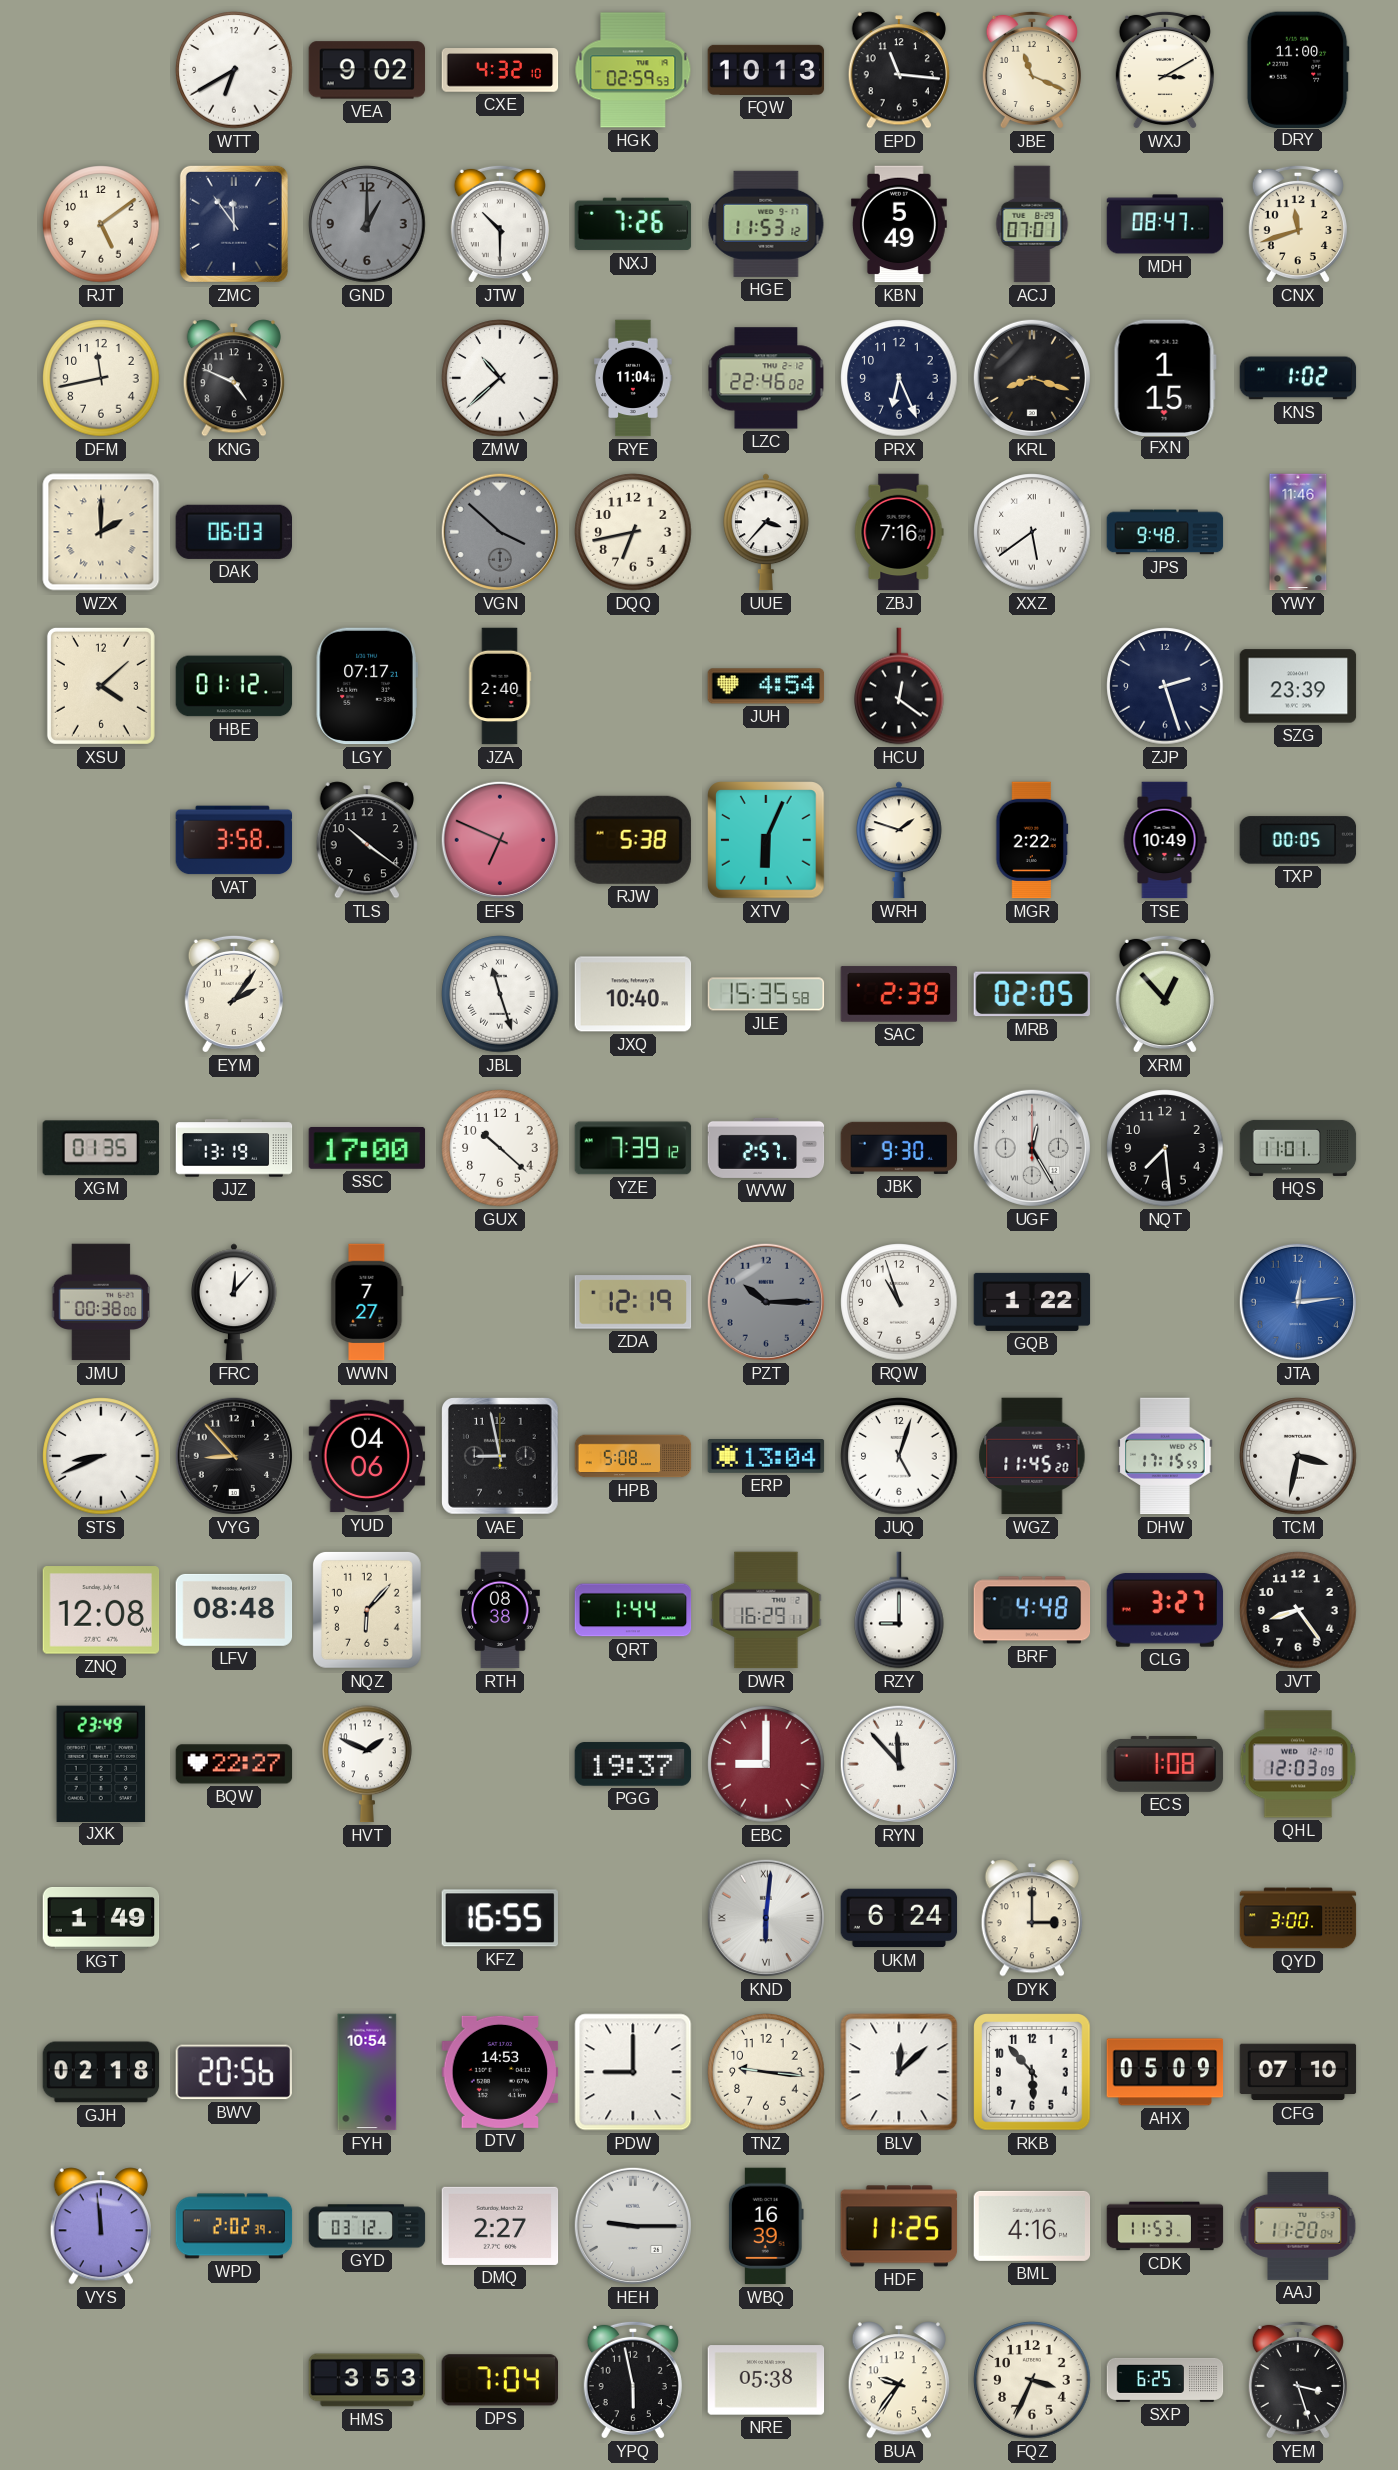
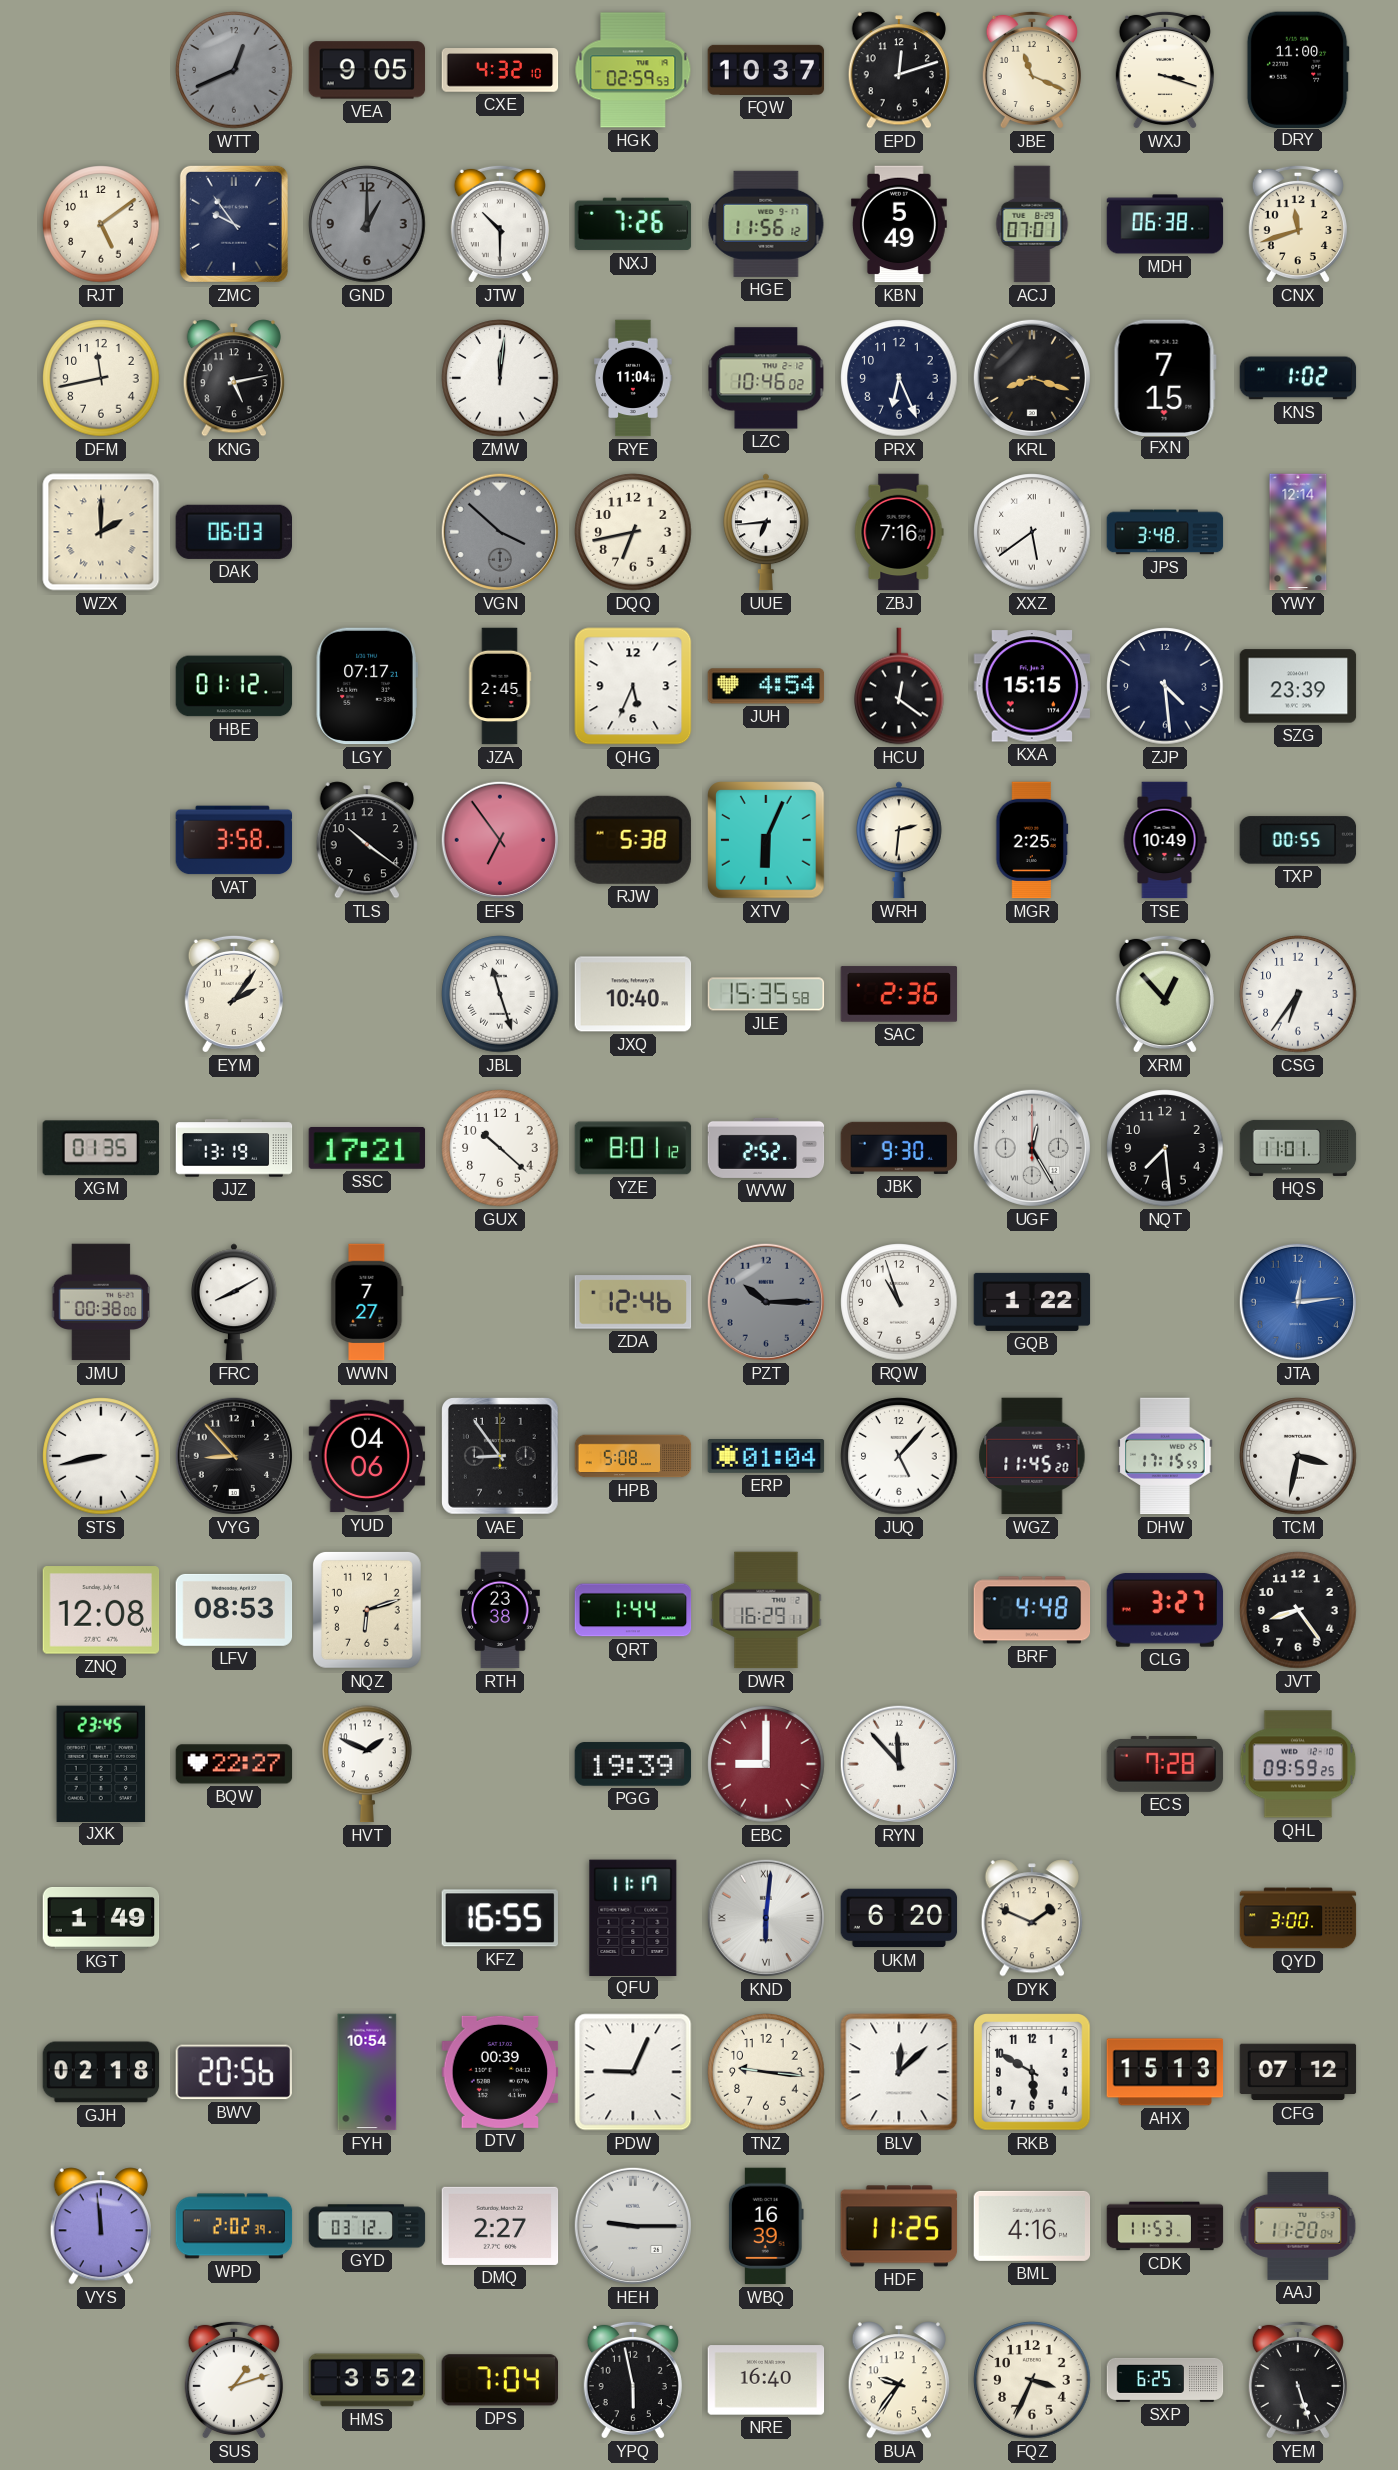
WTT: 6:40 -> 12:41 (234, 70)
WTT dial: white -> grey (234, 70)
VEA: 9:02 -> 9:05 (367, 70)
FQW: 10:13 -> 10:37 (766, 70)
EPD: 11:16 -> 12:12 (899, 70)
WXJ: 3:10 -> 3:18 (1165, 70)
ZMC: 11:54 -> 9:54 (234, 224)
HGE: 11:53 -> 11:56 (766, 224)
MDH: 08:47 -> 06:38 (1165, 224)
KNG: 4:49 -> 5:13 (234, 378)
ZMW: 10:38 -> 12:01 (500, 378)
LZC: 22:46 -> 10:46 (766, 378)
FXN: 1:15 -> 7:15 (1165, 377)
UUE: 3:37 -> 6:44 (767, 532)
JPS: 9:48 -> 3:48 (1165, 532)
YWY: 11:46 -> 12:14 (1298, 532)
XSU: 4:08 -> none (101, 686)
JZA: 2:40 -> 2:45 (500, 686)
QHG: none -> 5:34 (633, 686)
KXA: none -> 15:15 (1032, 686)
ZJP: 2:27 -> 4:29 (1165, 686)
EFS: 6:49 -> 6:54 (500, 840)
WRH: 1:48 -> 2:31 (900, 840)
MGR: 2:22 -> 2:25 (1032, 840)
TXP: 00:05 -> 00:55 (1298, 840)
SAC: 2:39 -> 2:36 (899, 994)
MRB: 02:05 -> none (1031, 994)
CSG: none -> 6:36 (1298, 994)
SSC: 17:00 -> 17:21 (367, 1148)
YZE: 7:39 -> 8:01 (633, 1148)
WVW: 2:57 -> 2:52 (766, 1148)
FRC: 12:07 -> 8:10 (235, 1302)
ZDA: 12:19 -> 12:46 (633, 1302)
STS: 8:41 -> 8:43 (101, 1456)
VAE: 8:58 -> 8:54 (501, 1457)
ERP: 13:04 -> 01:04 (766, 1457)
JUQ: 5:03 -> 5:07 (899, 1456)
LFV: 08:48 -> 08:53 (234, 1610)
NQZ: 6:07 -> 6:12 (367, 1610)
RTH: 08:38 -> 23:38 (500, 1610)
RZY: 9:00 -> none (899, 1610)
JXK: 23:49 -> 23:45 (101, 1763)
PGG: 19:37 -> 19:39 (633, 1764)
ECS: 1:08 -> 7:28 (1165, 1764)
QHL: 12:03 -> 09:59 (1298, 1764)
QFU: none -> 11:17 (633, 1917)
UKM: 6:24 -> 6:20 (899, 1918)
DYK: 3:00 -> 1:49 (1032, 1918)
DTV: 14:53 -> 00:39 (500, 2072)
PDW: 9:00 -> 9:04 (633, 2072)
RKB: 5:53 -> 5:50 (1032, 2072)
AHX: 05:09 -> 15:13 (1165, 2072)
CFG: 07:10 -> 07:12 (1298, 2072)
SUS: none -> 1:12 (234, 2380)
HMS: 3:53 -> 3:52 (367, 2380)
NRE: 05:38 -> 16:40 (766, 2380)
YEM: 3:27 -> 5:27 (1298, 2380)
